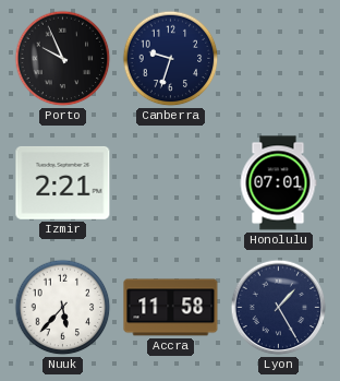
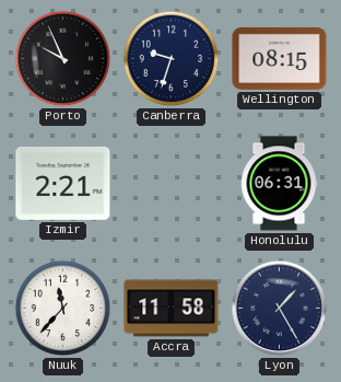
Wellington: none -> 08:15 (280, 58)
Honolulu: 07:01 -> 06:31 (279, 184)
Nuuk: 5:37 -> 11:37 (63, 309)
